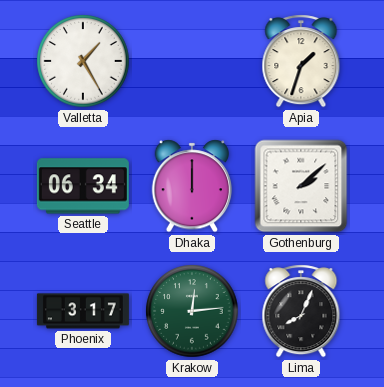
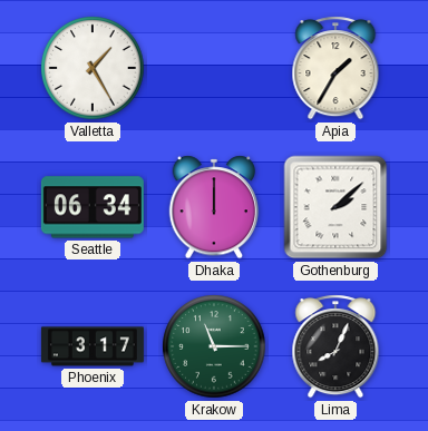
Apia: 1:33 -> 1:35 (335, 68)
Krakow: 12:14 -> 11:15 (214, 346)
